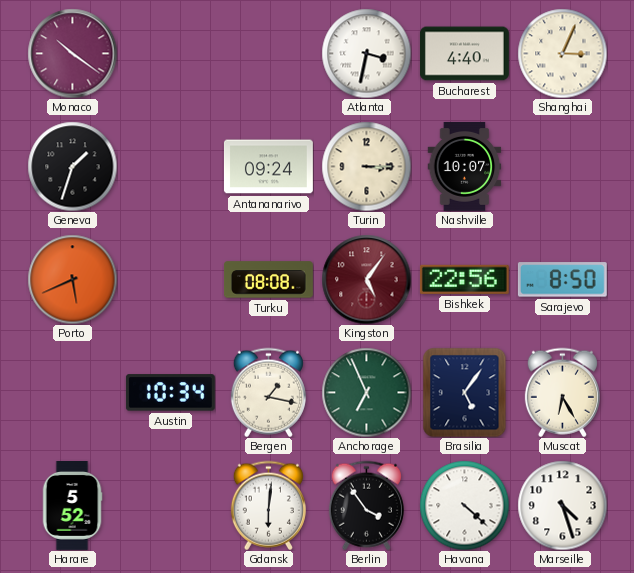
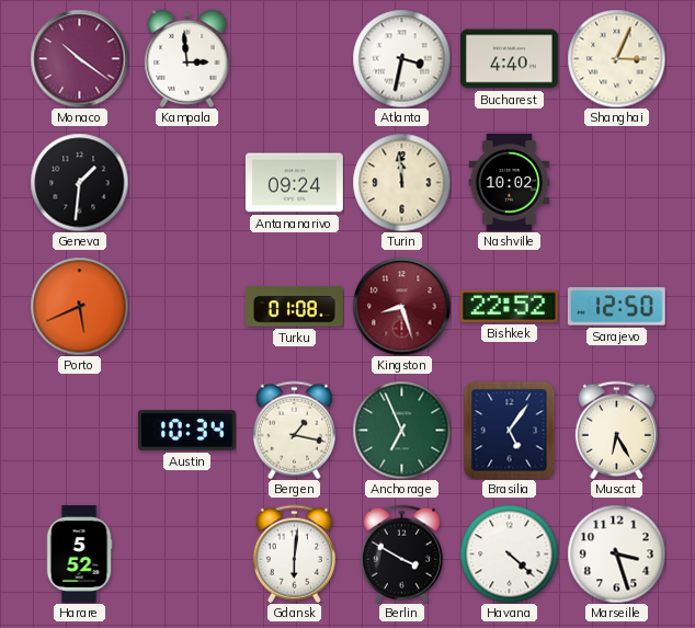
Kampala: none -> 2:59 (187, 58)
Geneva: 1:33 -> 1:31 (79, 182)
Turin: 3:15 -> 11:59 (401, 182)
Nashville: 10:07 -> 10:02 (510, 182)
Turku: 08:08 -> 01:08 (294, 307)
Kingston: 5:06 -> 8:27 (401, 306)
Bishkek: 22:56 -> 22:52 (509, 306)
Sarajevo: 8:50 -> 12:50 (616, 307)
Berlin: 3:54 -> 3:50 (401, 553)
Marseille: 4:27 -> 3:27 (616, 553)
